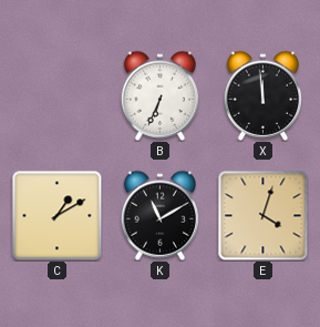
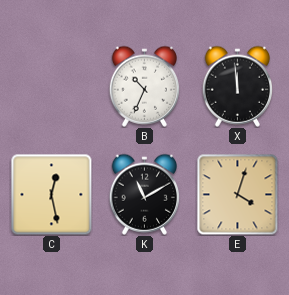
B: 6:34 -> 10:34 (144, 86)
C: 1:10 -> 12:28 (51, 194)
